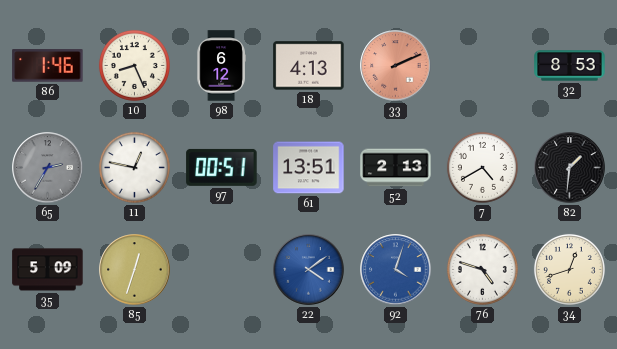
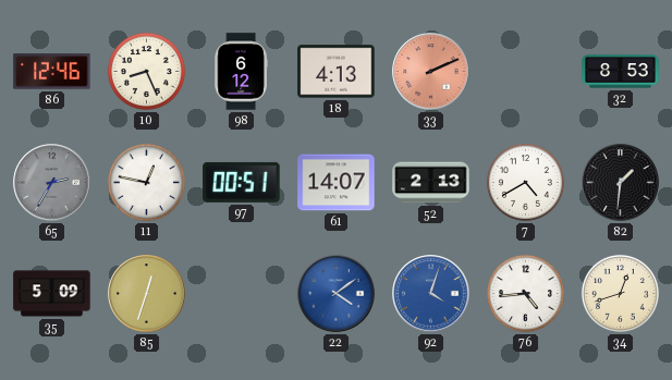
86: 1:46 -> 12:46 (52, 72)
61: 13:51 -> 14:07 (337, 183)
76: 4:48 -> 4:44 (525, 293)
